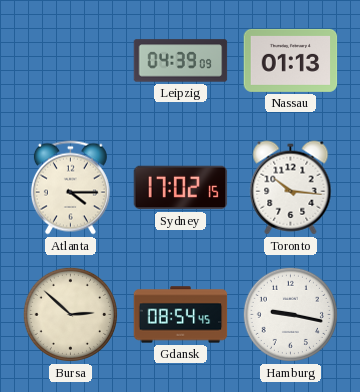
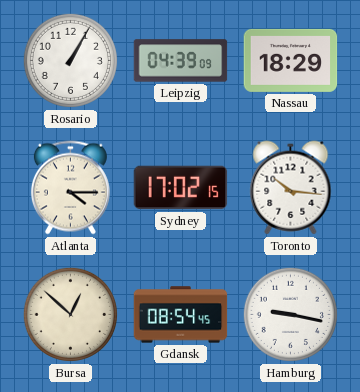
Rosario: none -> 1:05 (70, 60)
Nassau: 01:13 -> 18:29 (291, 60)
Bursa: 2:52 -> 12:52 (70, 314)
